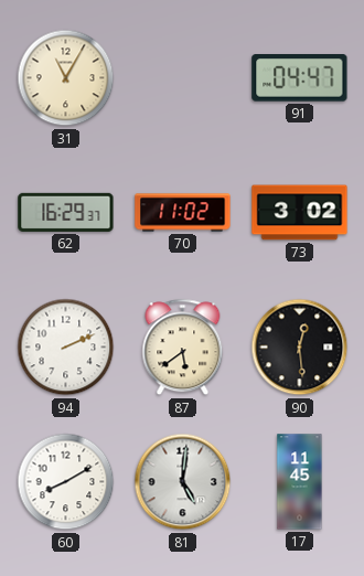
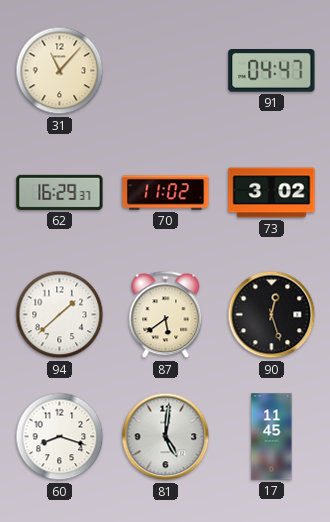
31: 11:05 -> 11:07 (60, 71)
94: 2:11 -> 1:38 (60, 315)
90: 12:29 -> 12:27 (272, 315)
60: 8:10 -> 8:18 (60, 437)
